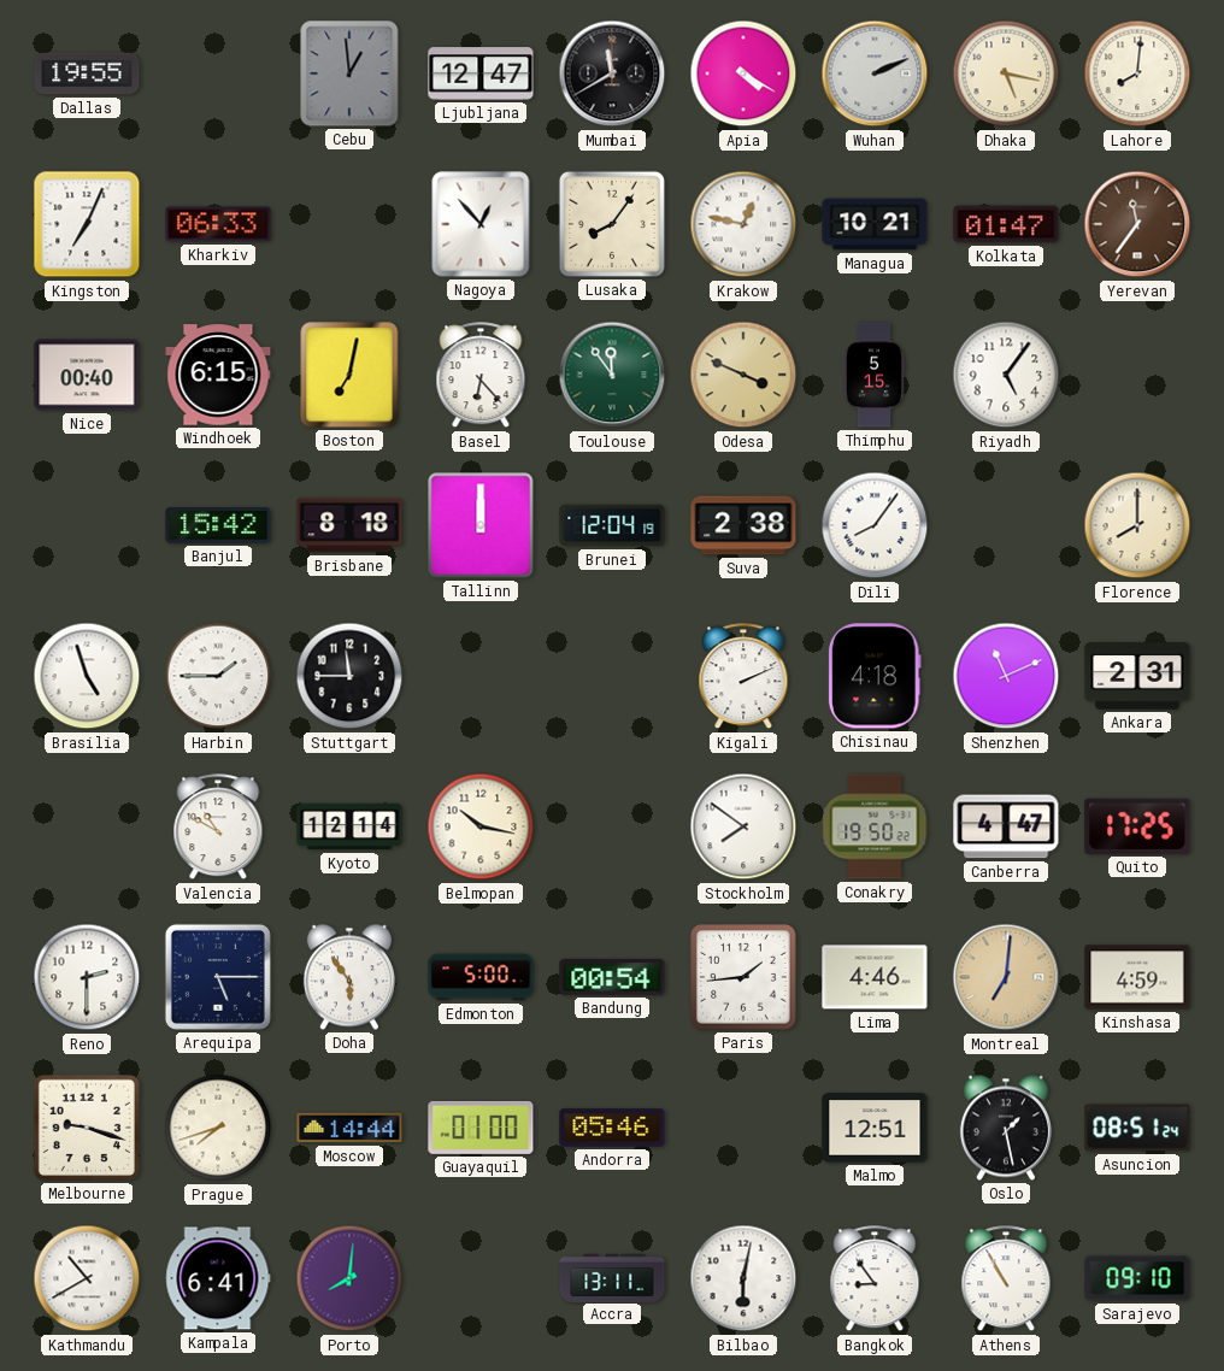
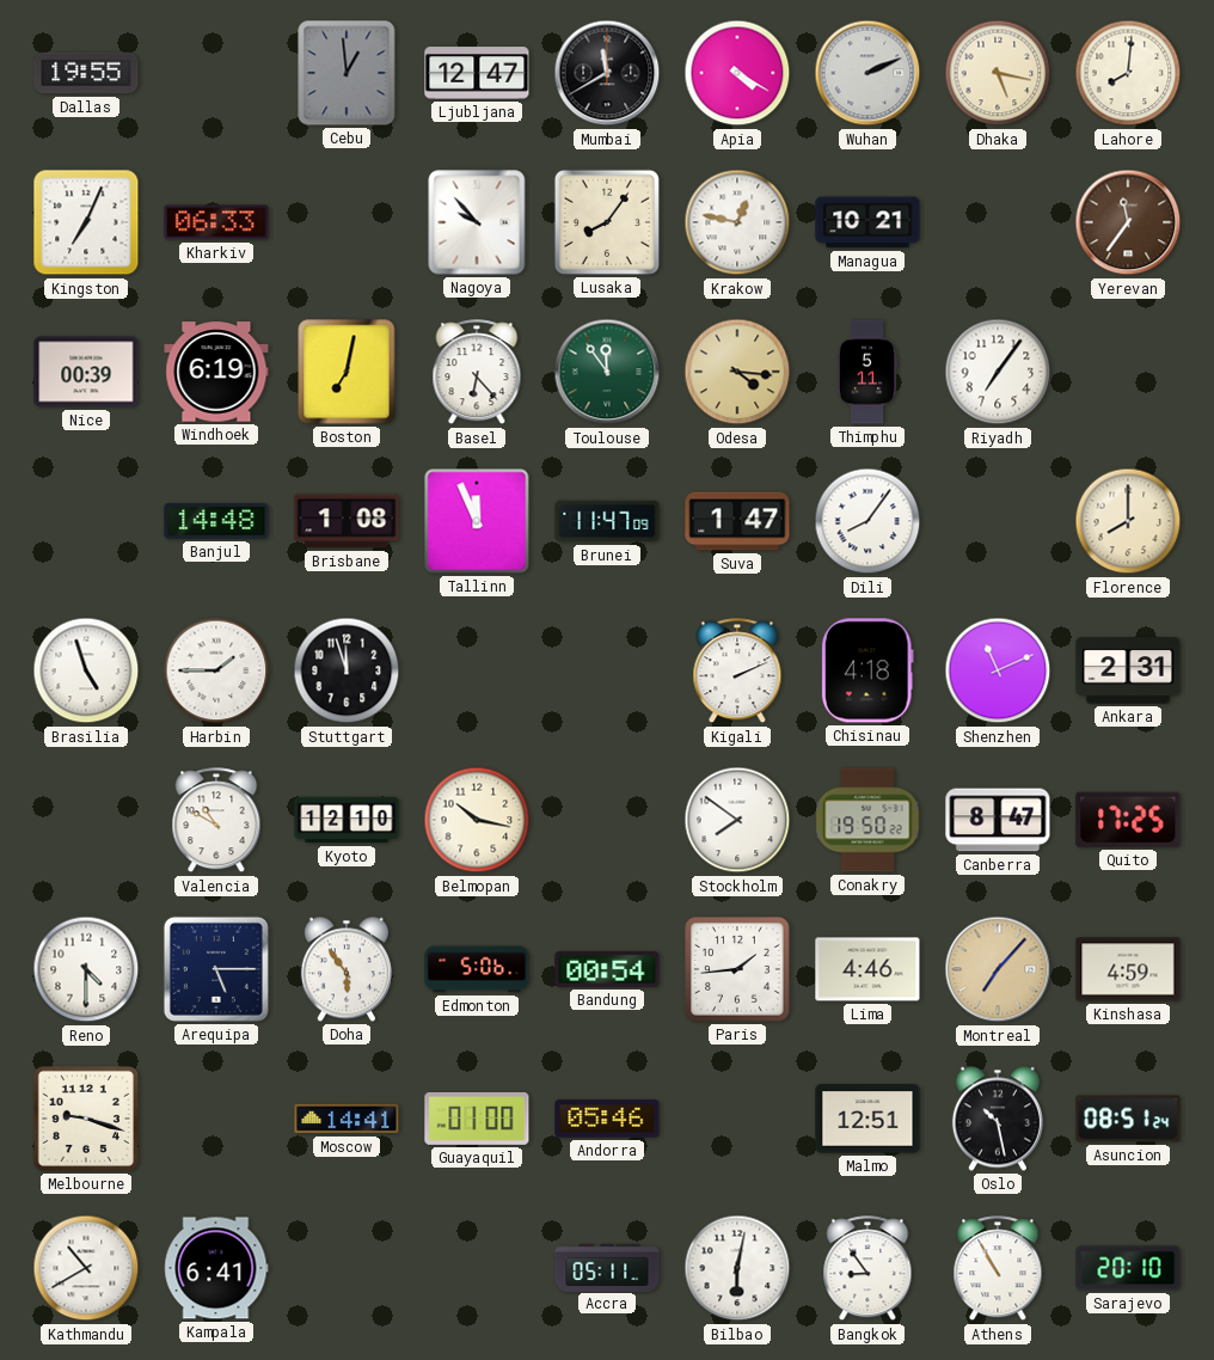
Nagoya: 12:53 -> 9:53 (477, 222)
Kolkata: 01:47 -> none (1006, 224)
Nice: 00:40 -> 00:39 (86, 372)
Windhoek: 6:15 -> 6:19 (216, 372)
Odesa: 3:49 -> 4:16 (737, 372)
Thimphu: 5:15 -> 5:11 (867, 372)
Riyadh: 5:06 -> 7:06 (998, 372)
Banjul: 15:42 -> 14:48 (216, 521)
Brisbane: 8:18 -> 1:08 (347, 521)
Tallinn: 12:00 -> 11:56 (477, 521)
Brunei: 12:04 -> 11:47 (607, 521)
Suva: 2:38 -> 1:47 (737, 521)
Stuttgart: 11:45 -> 11:57 (347, 670)
Kyoto: 12:14 -> 12:10 (347, 820)
Canberra: 4:47 -> 8:47 (998, 820)
Reno: 2:30 -> 4:30 (86, 969)
Edmonton: 5:00 -> 5:06 (477, 969)
Montreal: 7:01 -> 7:07 (998, 969)
Prague: 7:42 -> none (218, 1128)
Moscow: 14:44 -> 14:41 (347, 1119)
Oslo: 1:28 -> 10:28 (998, 1119)
Porto: 8:01 -> none (349, 1278)
Accra: 13:11 -> 05:11 (607, 1267)
Sarajevo: 09:10 -> 20:10 (1128, 1268)
